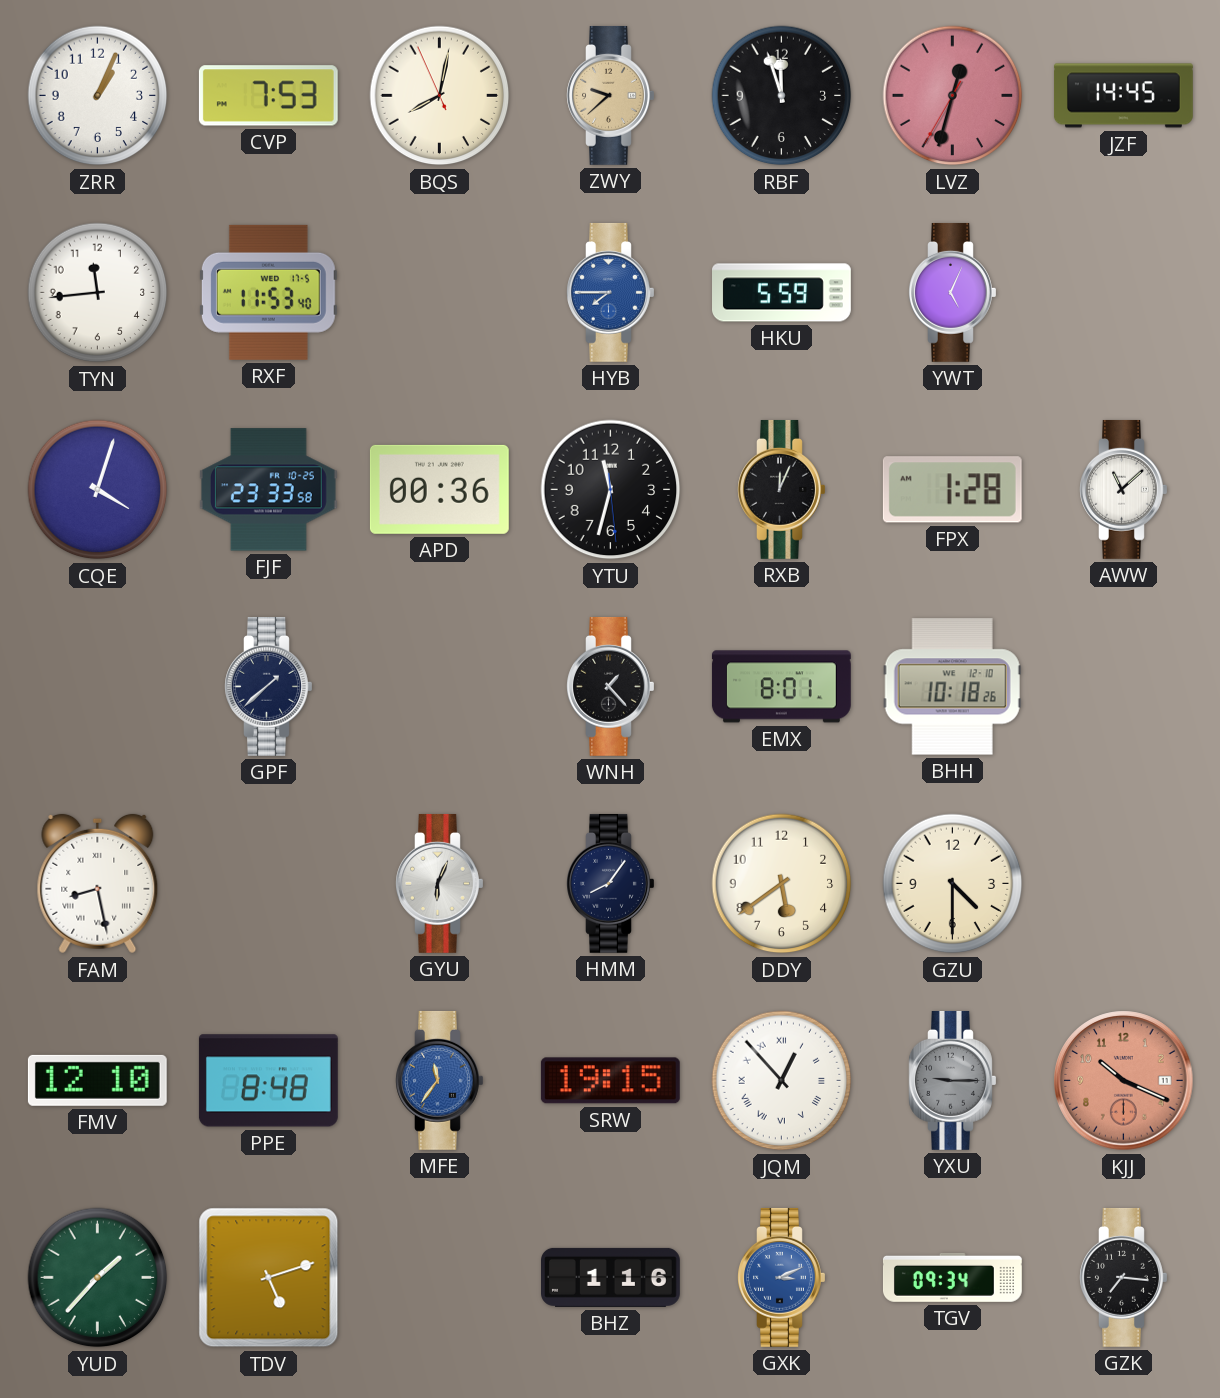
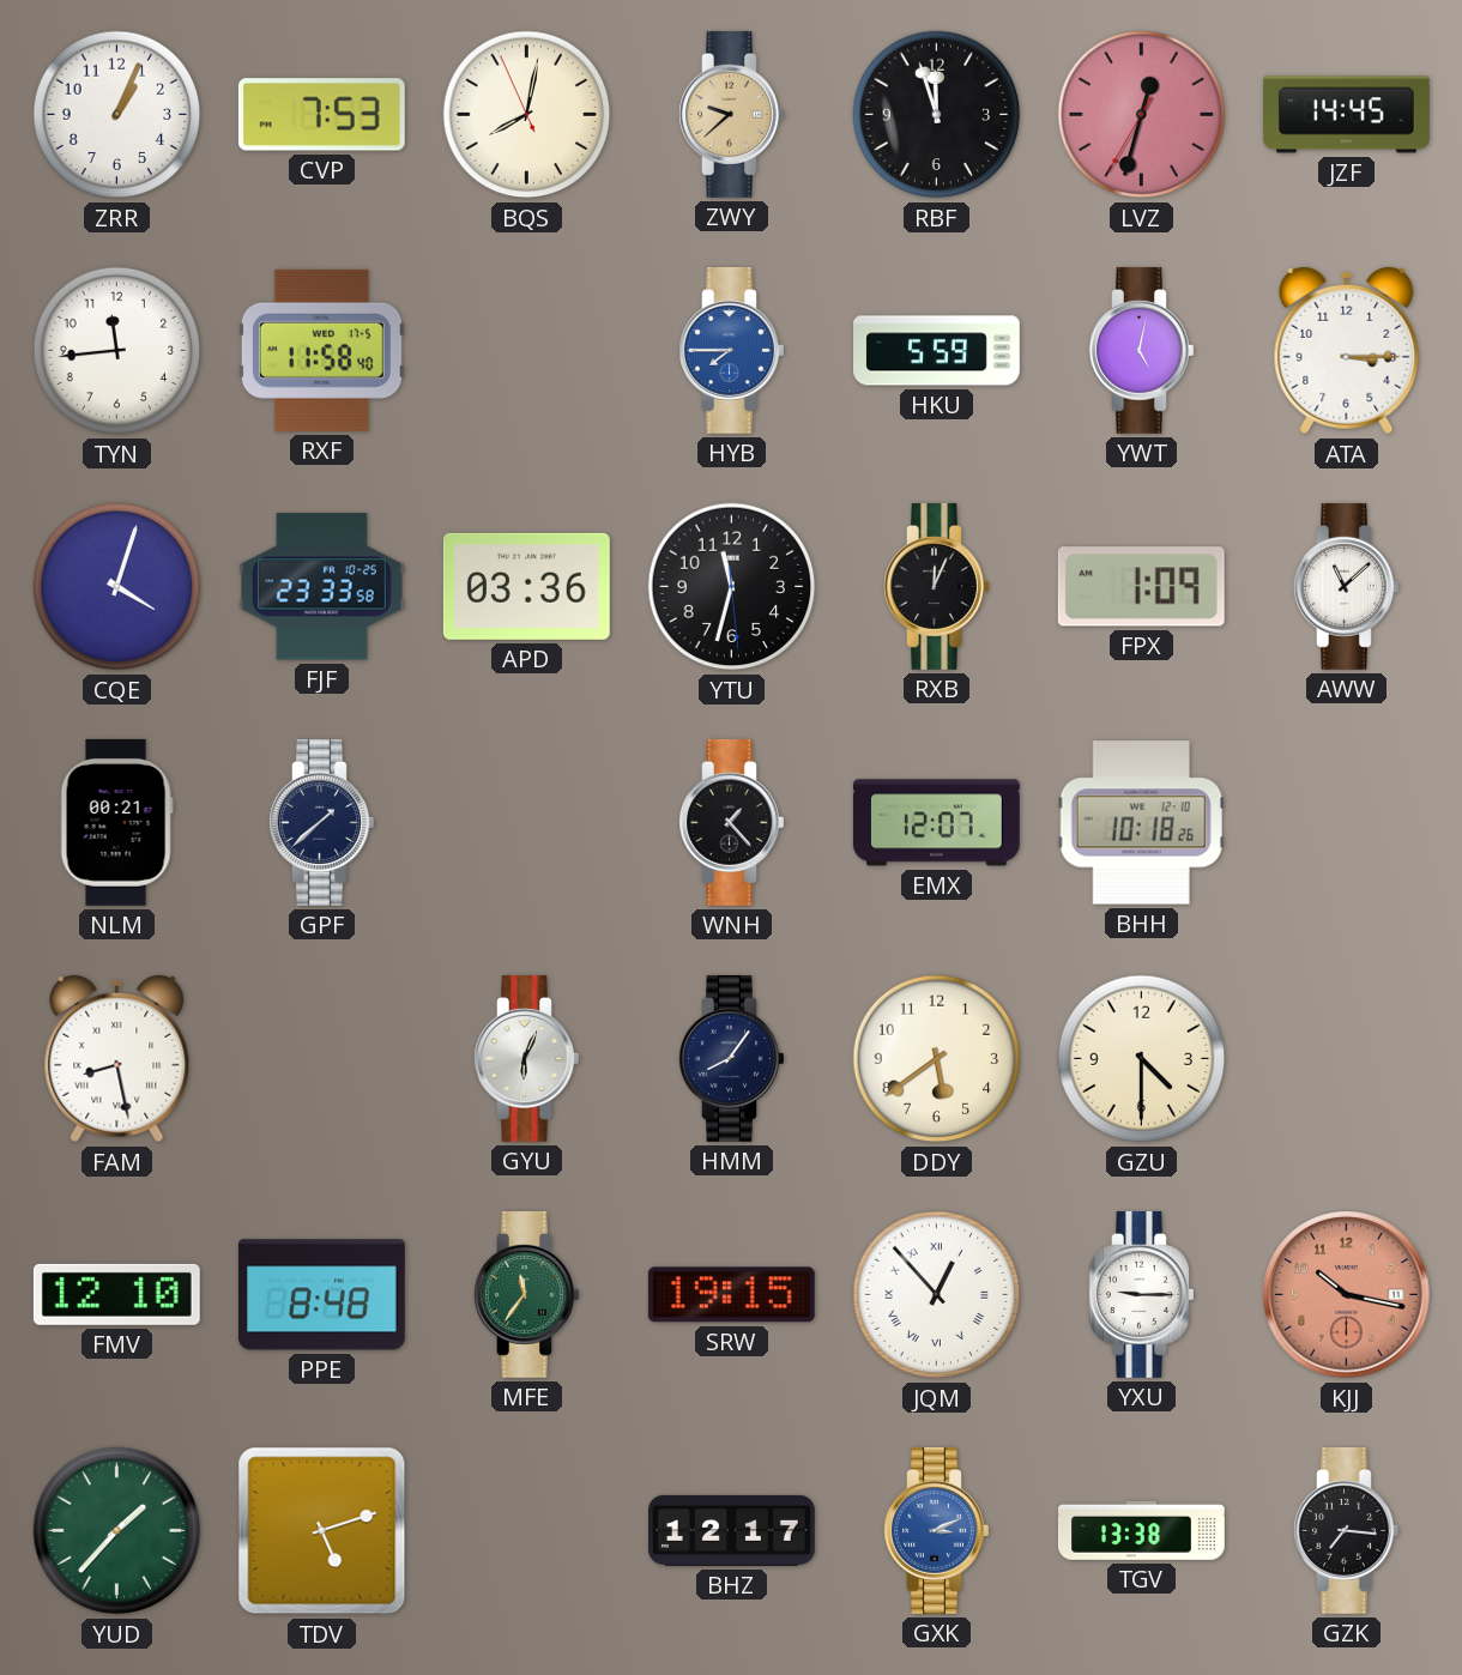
RXF: 11:53 -> 11:58 (321, 350)
YWT: 5:04 -> 5:02 (1142, 350)
ATA: none -> 3:15 (1347, 351)
APD: 00:36 -> 03:36 (526, 586)
FPX: 1:28 -> 1:09 (1141, 587)
NLM: none -> 00:21 (116, 822)
EMX: 8:01 -> 12:07 (936, 823)
MFE dial: blue -> green (527, 1294)
YXU dial: grey -> white (1142, 1294)
KJJ: 10:19 -> 10:17 (1347, 1295)
BHZ: 1:16 -> 12:17 (732, 1530)
TGV: 09:34 -> 13:38 (1141, 1530)
